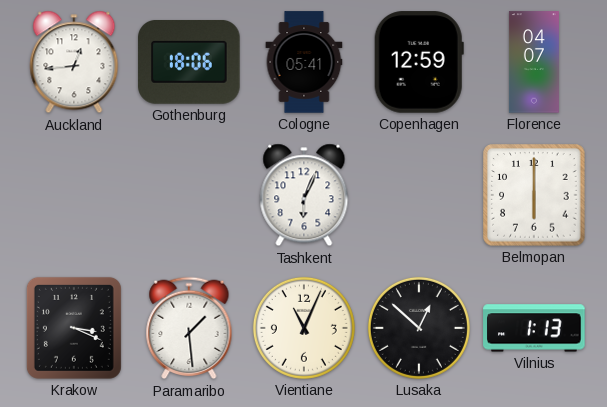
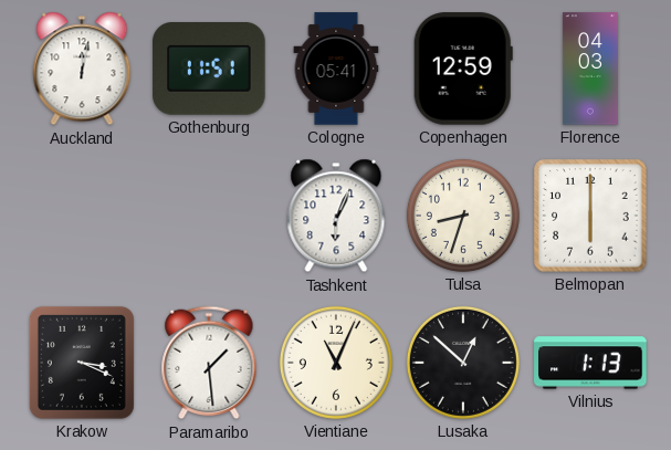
Auckland: 12:44 -> 12:02 (82, 69)
Gothenburg: 18:06 -> 11:51 (209, 70)
Florence: 04:07 -> 04:03 (590, 69)
Tulsa: none -> 8:33 (463, 216)
